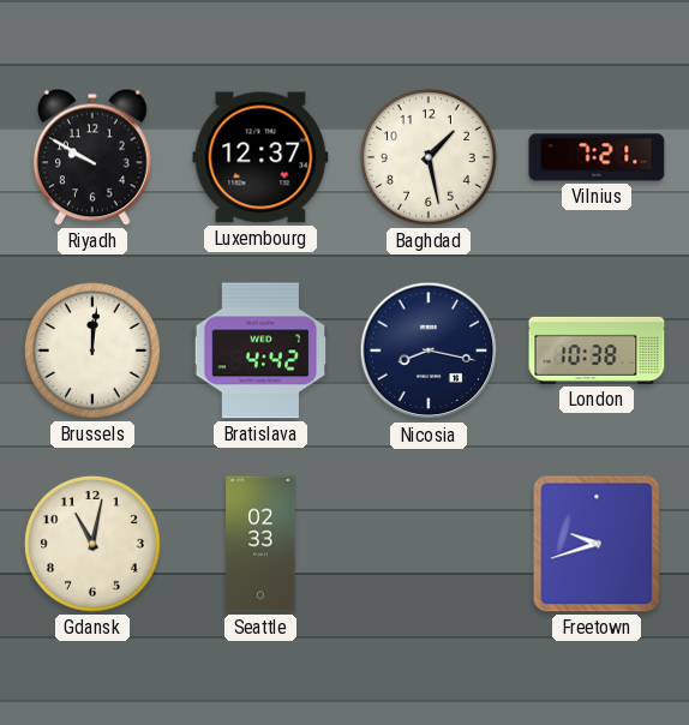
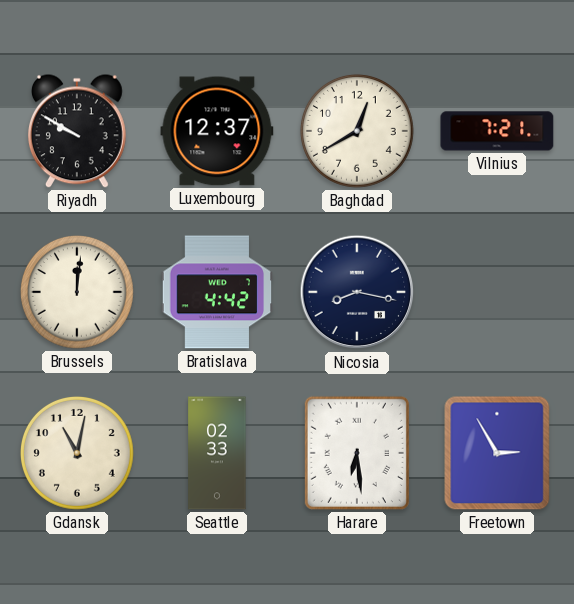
Baghdad: 1:28 -> 12:40 (357, 131)
London: 10:38 -> none (597, 350)
Harare: none -> 6:29 (357, 453)
Freetown: 9:42 -> 2:55 (497, 453)
